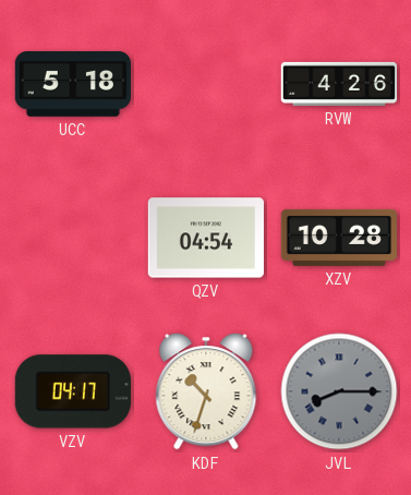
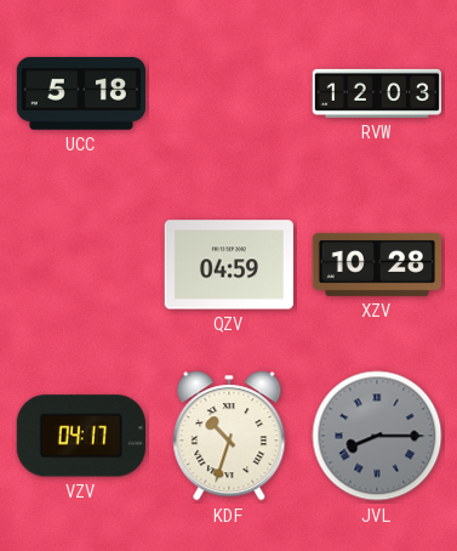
RVW: 4:26 -> 12:03 (376, 93)
QZV: 04:54 -> 04:59 (229, 265)
